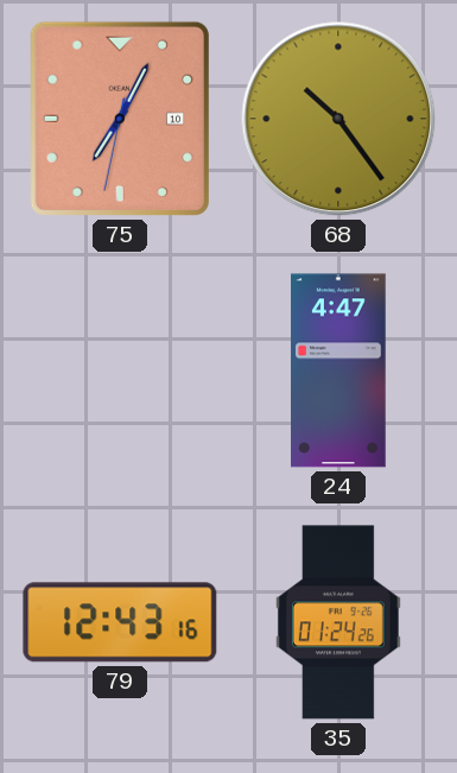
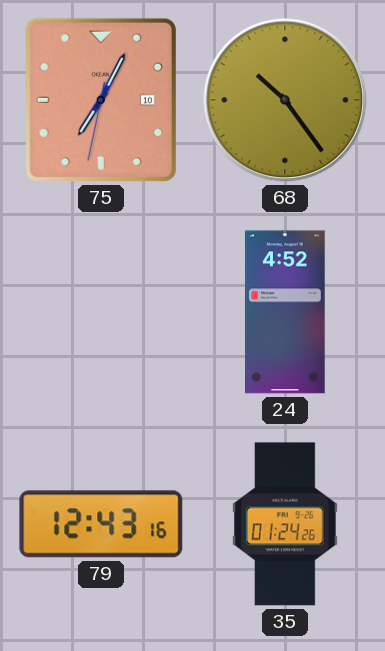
24: 4:47 -> 4:52 (286, 312)
